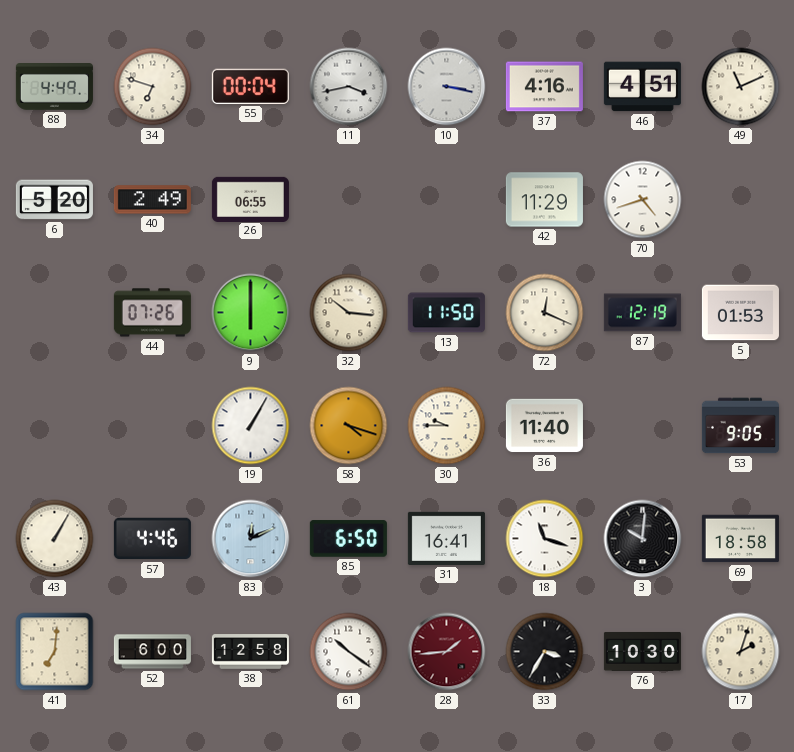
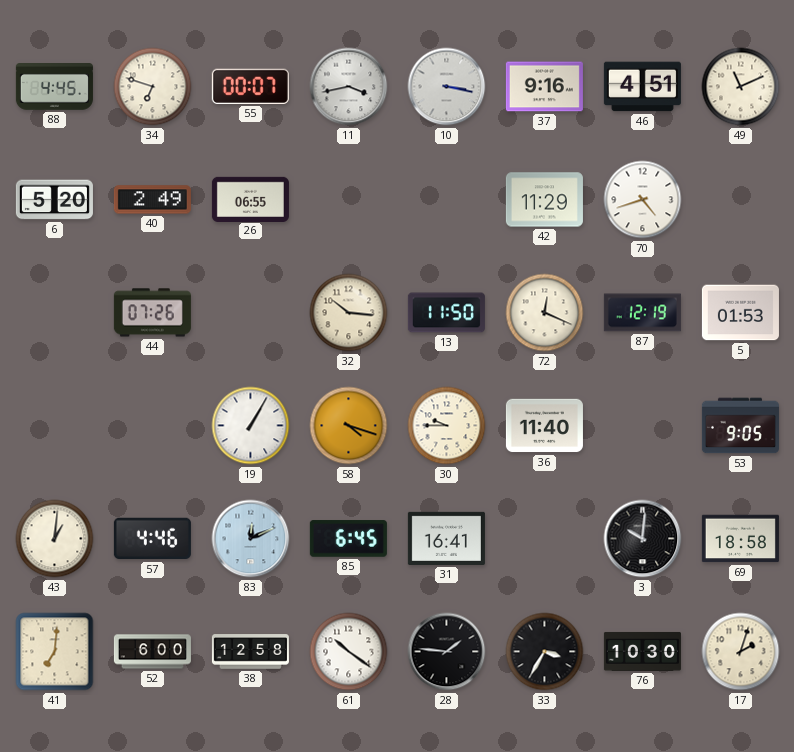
88: 4:49 -> 4:45 (54, 87)
55: 00:04 -> 00:07 (250, 86)
37: 4:16 -> 9:16 (544, 87)
9: 6:00 -> none (251, 313)
43: 1:05 -> 1:01 (55, 539)
85: 6:50 -> 6:45 (348, 539)
18: 11:18 -> none (545, 539)
28: 1:44 -> 1:46 (447, 652)
28 dial: burgundy -> black (447, 652)
